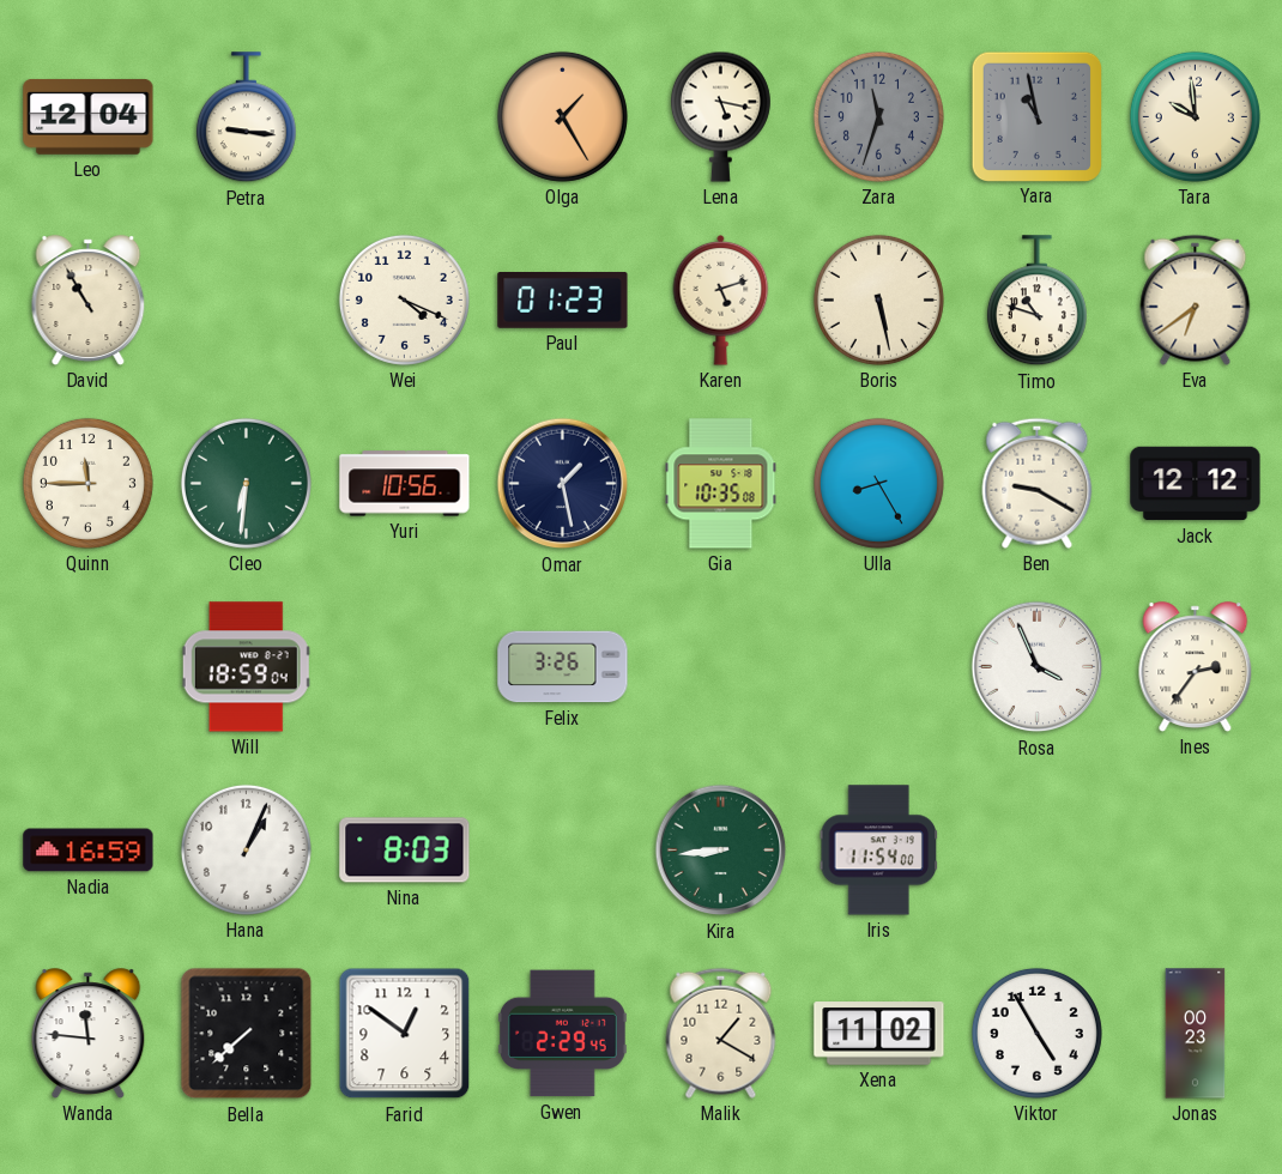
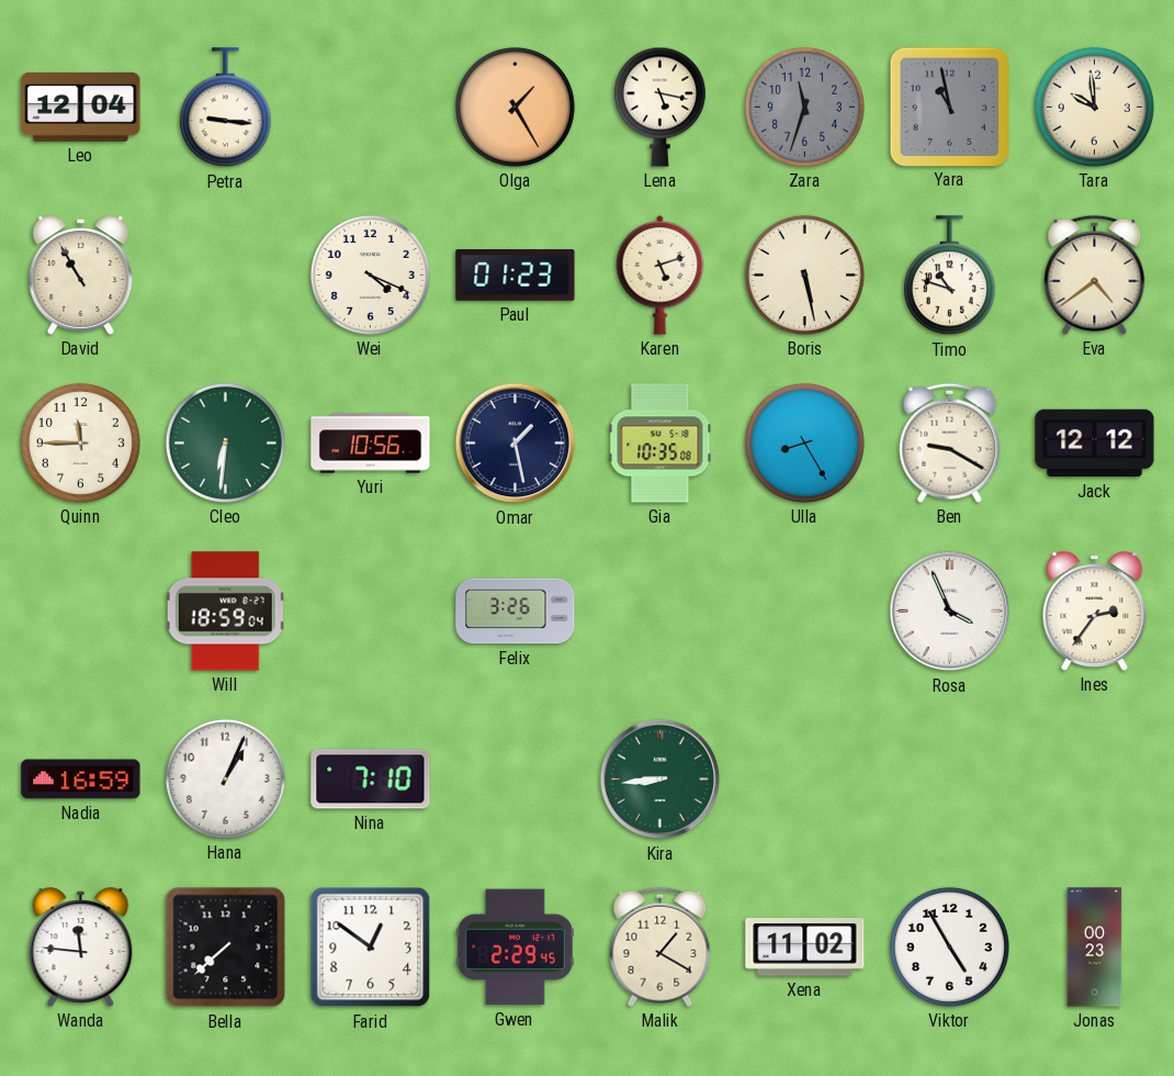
Eva: 6:39 -> 4:39 (1095, 274)
Nina: 8:03 -> 7:10 (371, 780)
Iris: 11:54 -> none (879, 851)
